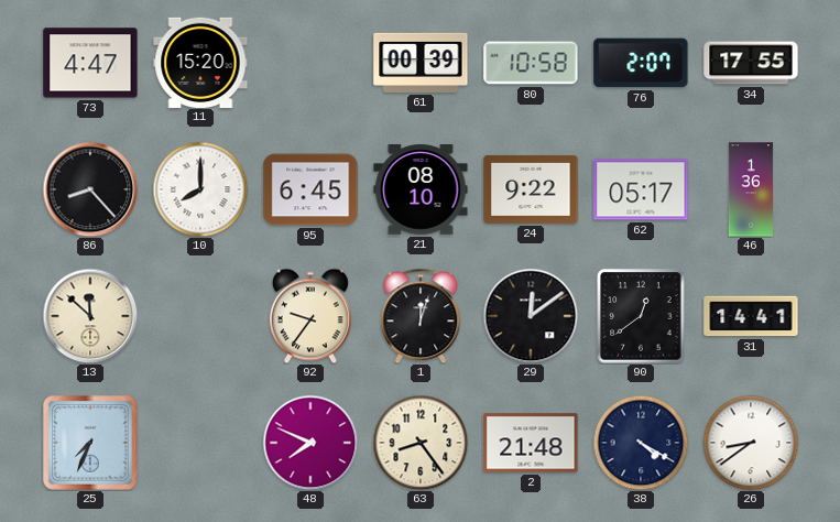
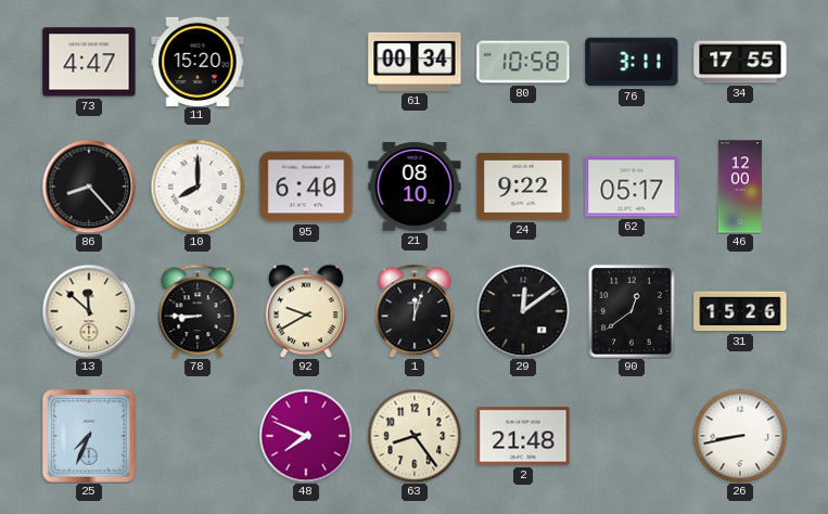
61: 00:39 -> 00:34 (415, 62)
76: 2:07 -> 3:11 (632, 62)
95: 6:45 -> 6:40 (306, 187)
46: 1:36 -> 12:00 (740, 187)
78: none -> 8:45 (198, 311)
92: 9:36 -> 9:40 (306, 311)
31: 14:41 -> 15:26 (740, 311)
38: 4:20 -> none (641, 443)
26: 8:39 -> 8:43 (740, 436)
